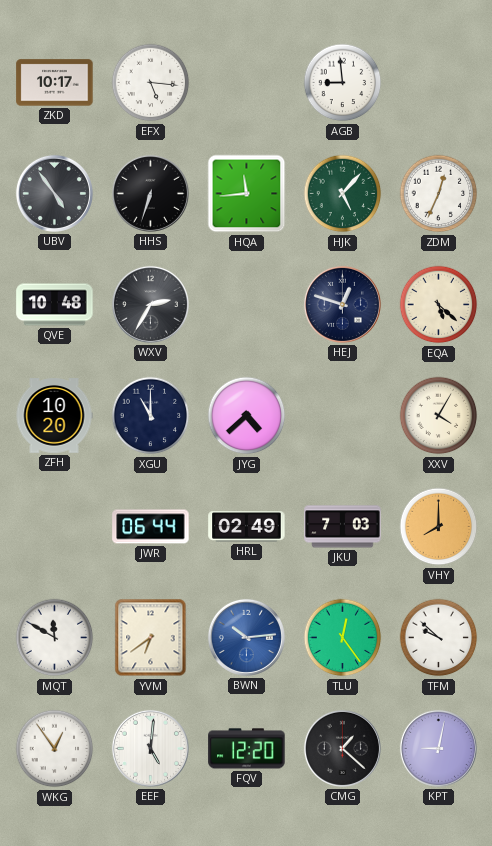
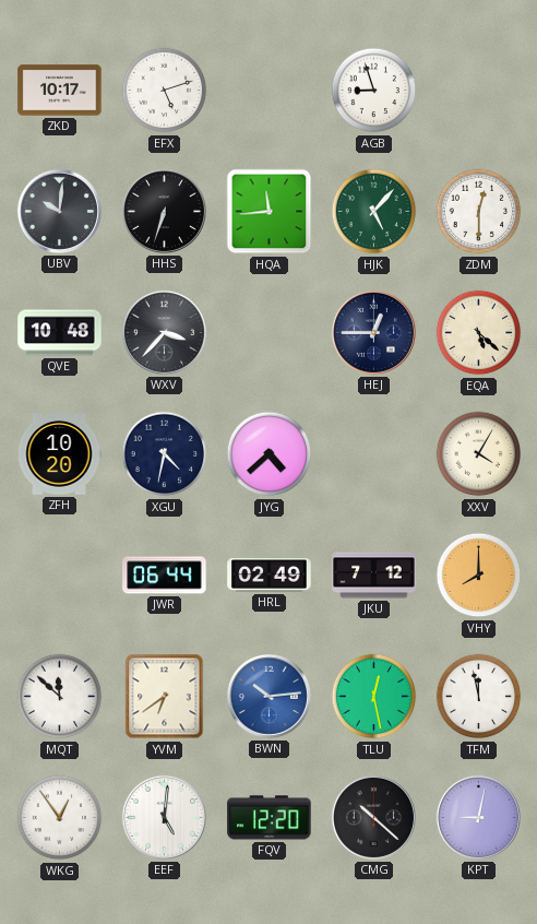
EFX: 5:16 -> 5:12 (165, 91)
AGB: 8:59 -> 8:57 (374, 91)
UBV: 4:54 -> 10:01 (59, 211)
ZDM: 12:34 -> 12:30 (479, 212)
WXV: 2:35 -> 3:37 (164, 332)
HEJ: 12:48 -> 12:45 (373, 332)
XGU: 11:00 -> 4:32 (165, 454)
JKU: 7:03 -> 7:12 (374, 576)
MQT: 11:50 -> 11:52 (60, 697)
TLU: 12:24 -> 12:28 (374, 697)
TFM: 9:52 -> 11:58 (479, 697)
CMG: 1:22 -> 10:22 (373, 817)
